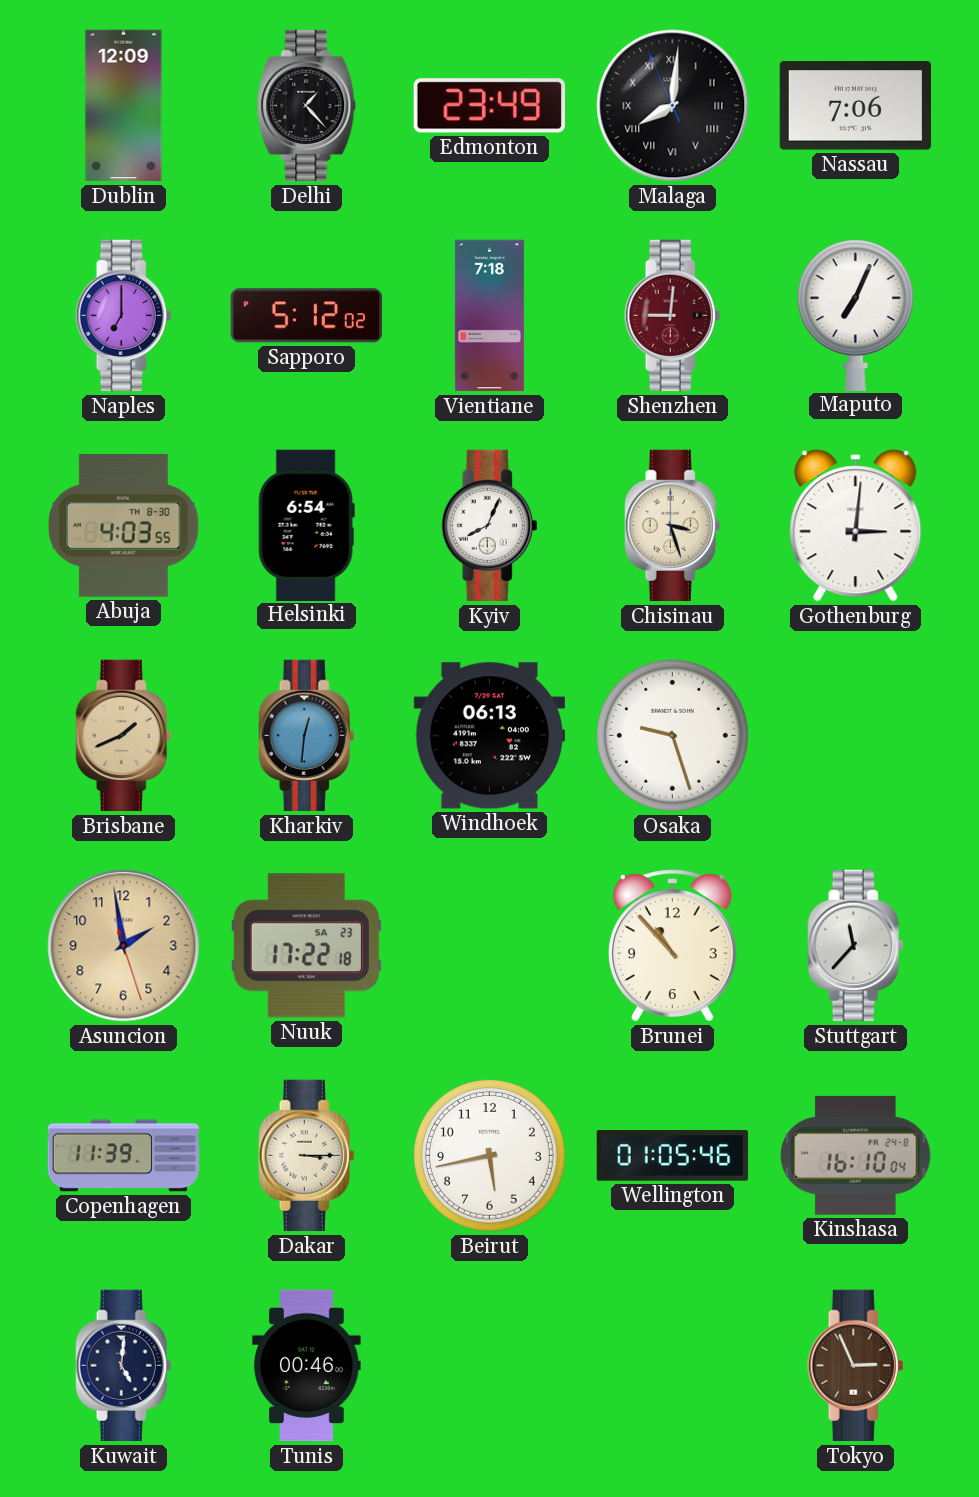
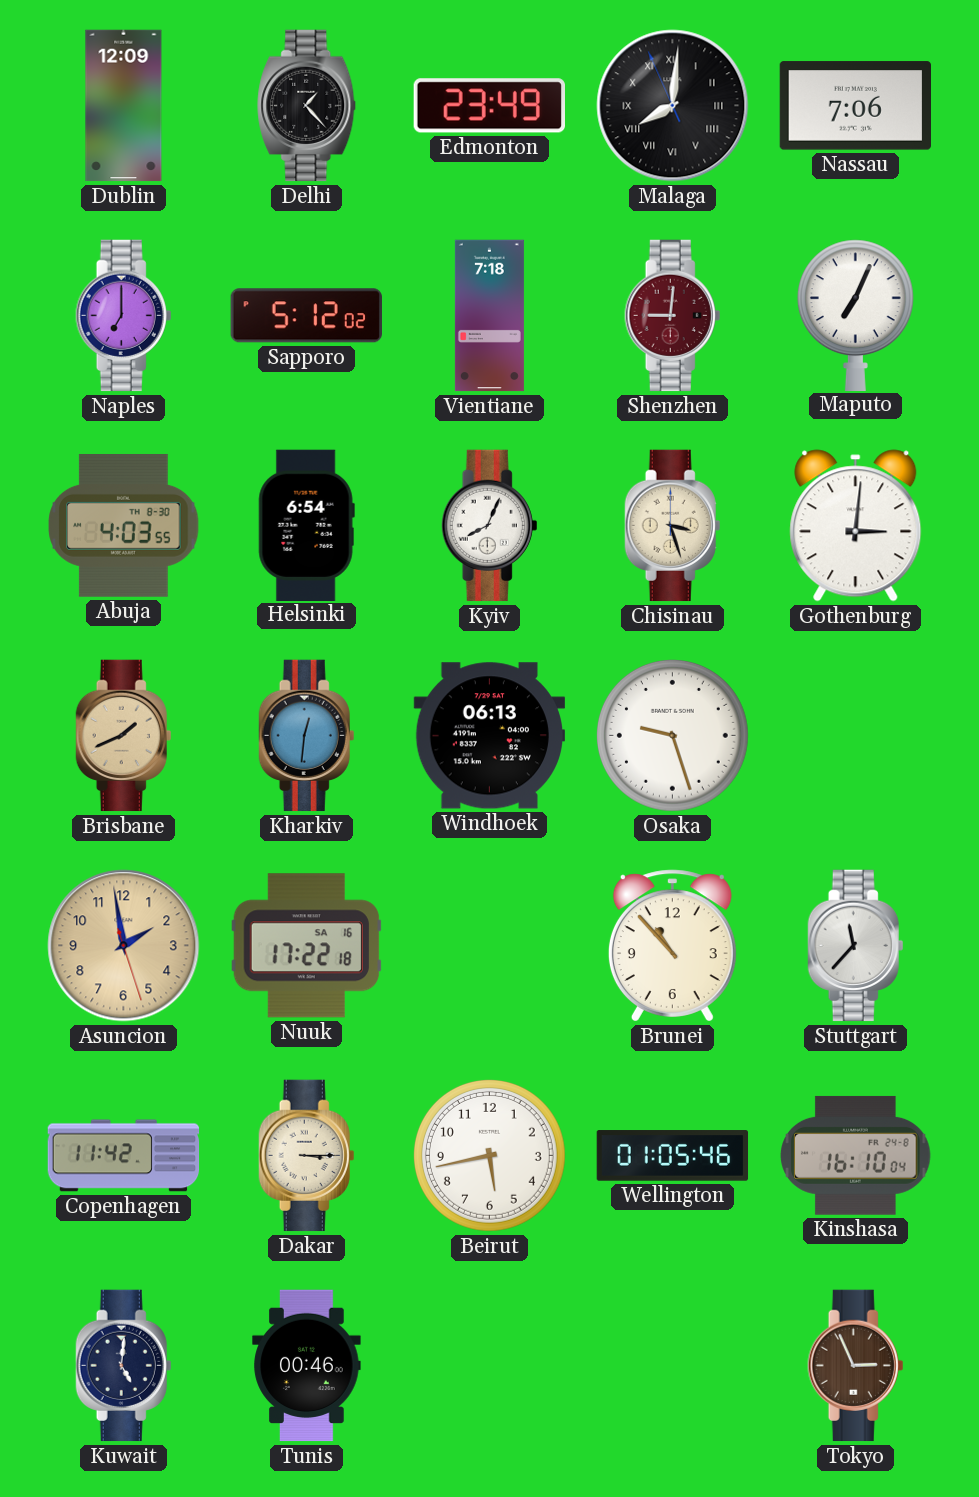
Nuuk date: SA 23 -> SA 16 (306, 946)
Copenhagen: 11:39 -> 11:42 (124, 1156)
